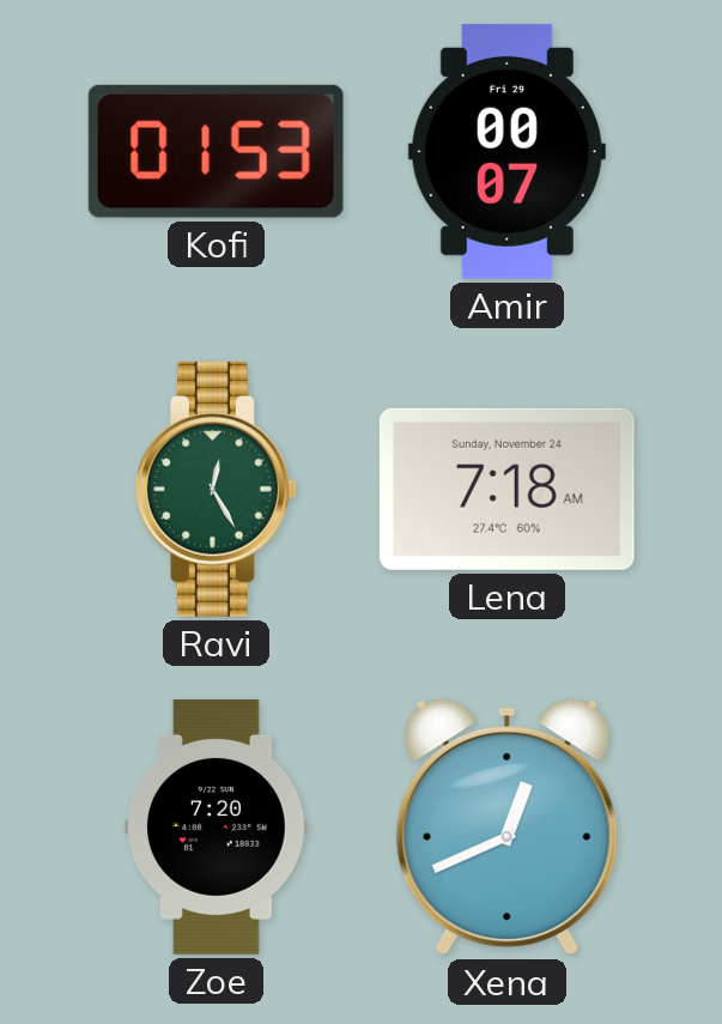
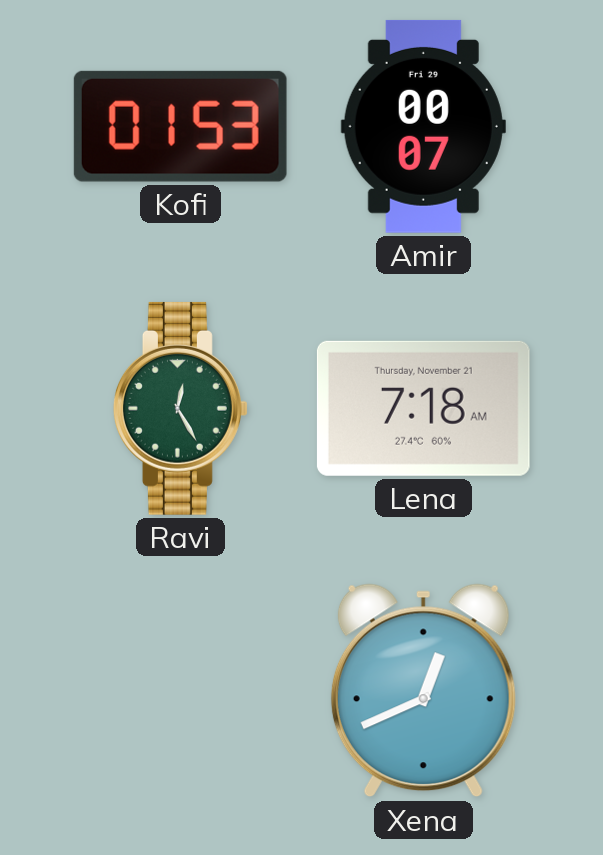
Lena date: Sunday, November 24 -> Thursday, November 21 (423, 408)
Zoe: 7:20 -> none (217, 826)
